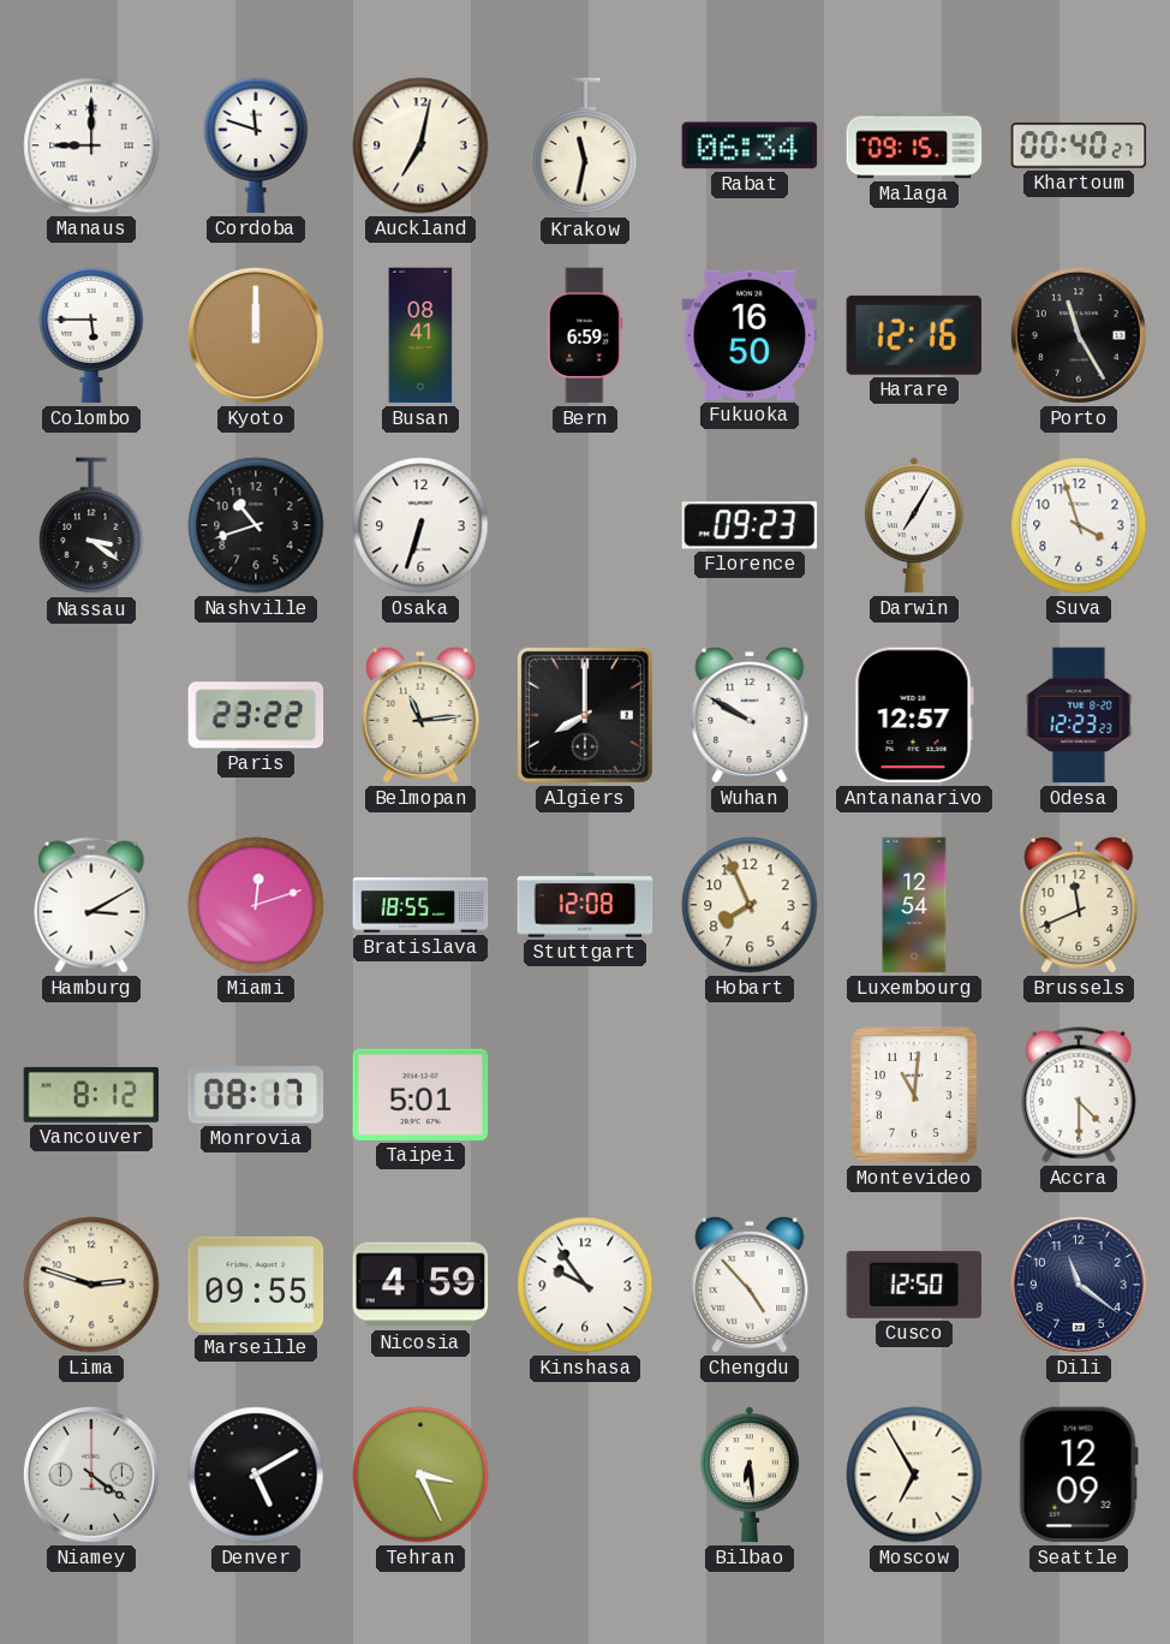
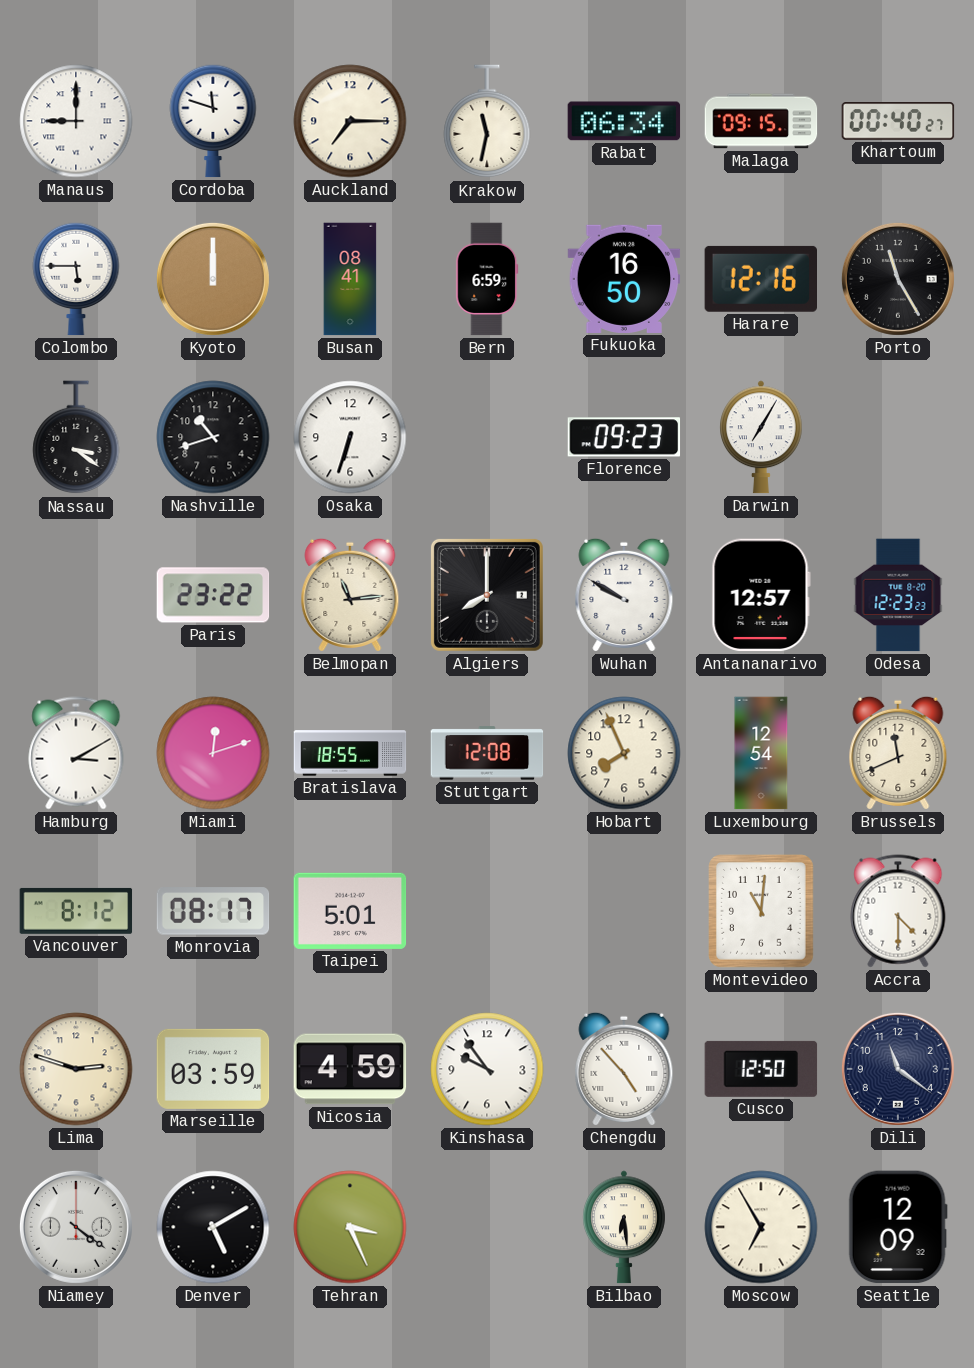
Auckland: 7:02 -> 7:15 (350, 121)
Suva: 3:57 -> none (1079, 525)
Marseille: 09:55 -> 03:59 (213, 1069)
